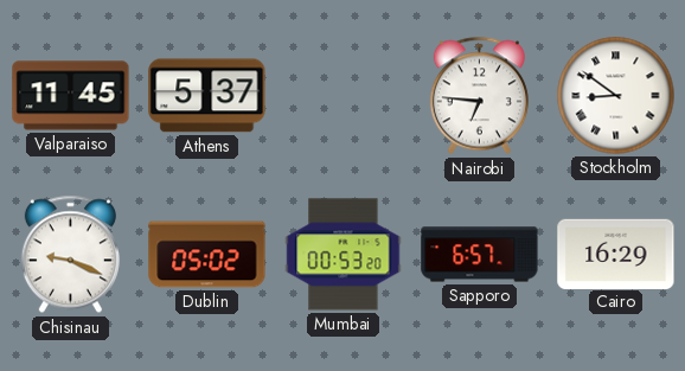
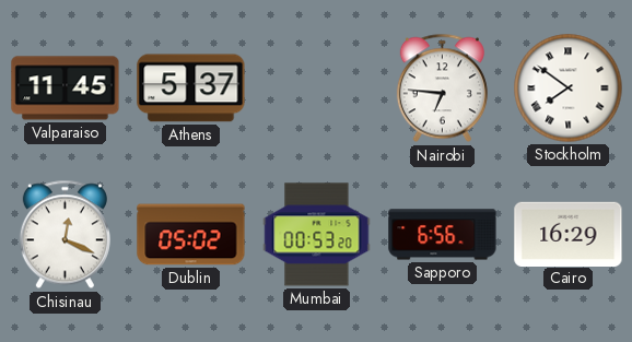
Stockholm: 8:51 -> 7:51 (569, 89)
Chisinau: 9:19 -> 12:19 (65, 235)
Sapporo: 6:57 -> 6:56 (443, 235)
